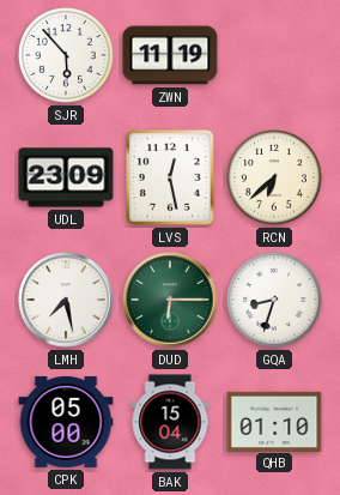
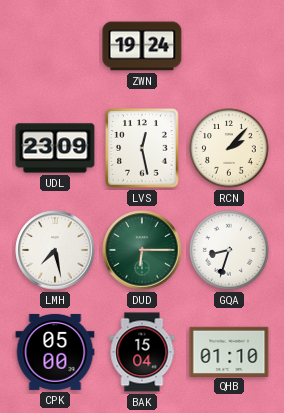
SJR: 5:53 -> none (67, 56)
ZWN: 11:19 -> 19:24 (142, 46)
RCN: 6:38 -> 2:07 (230, 149)
